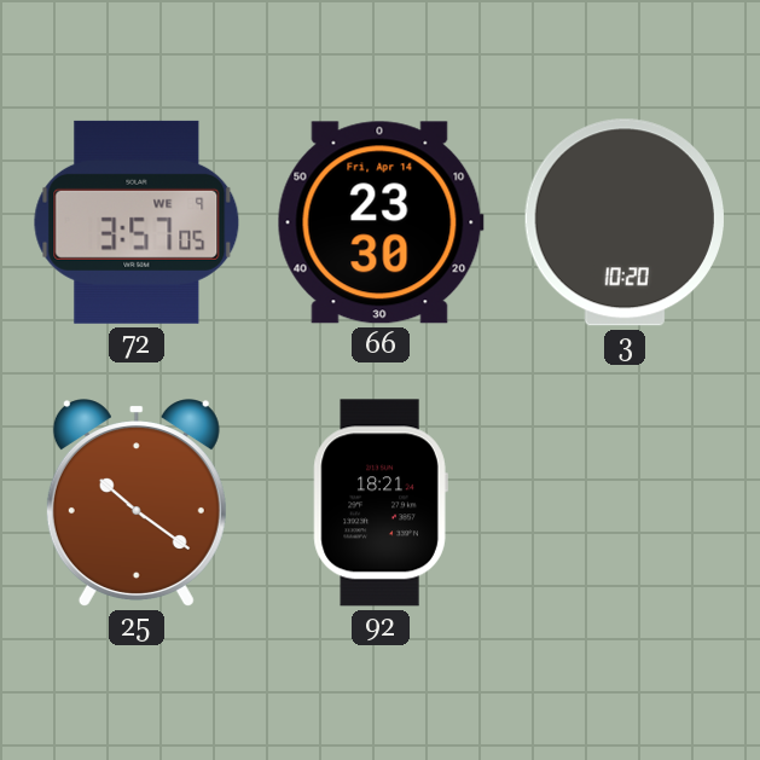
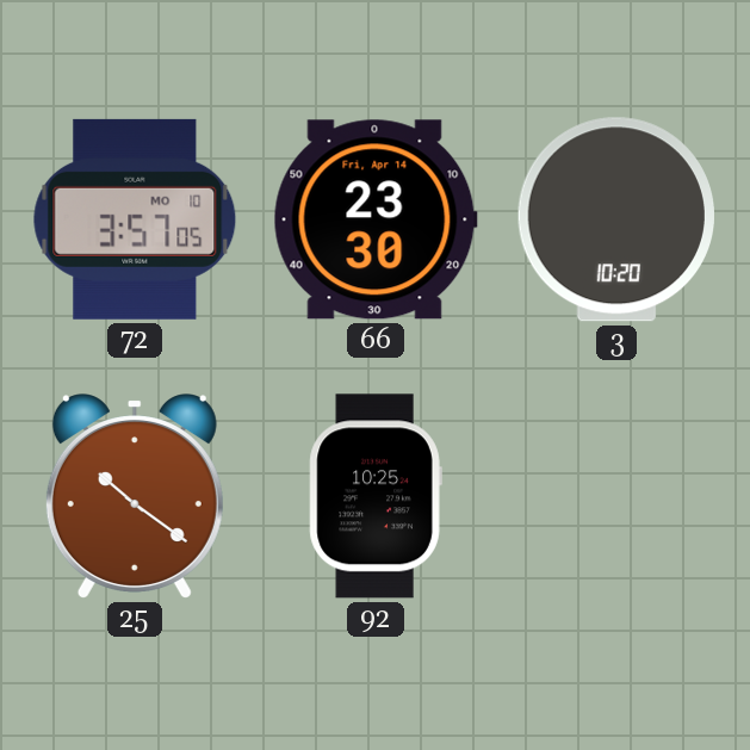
72 date: WE 9 -> MO 10 (135, 219)
92: 18:21 -> 10:25 (376, 496)
